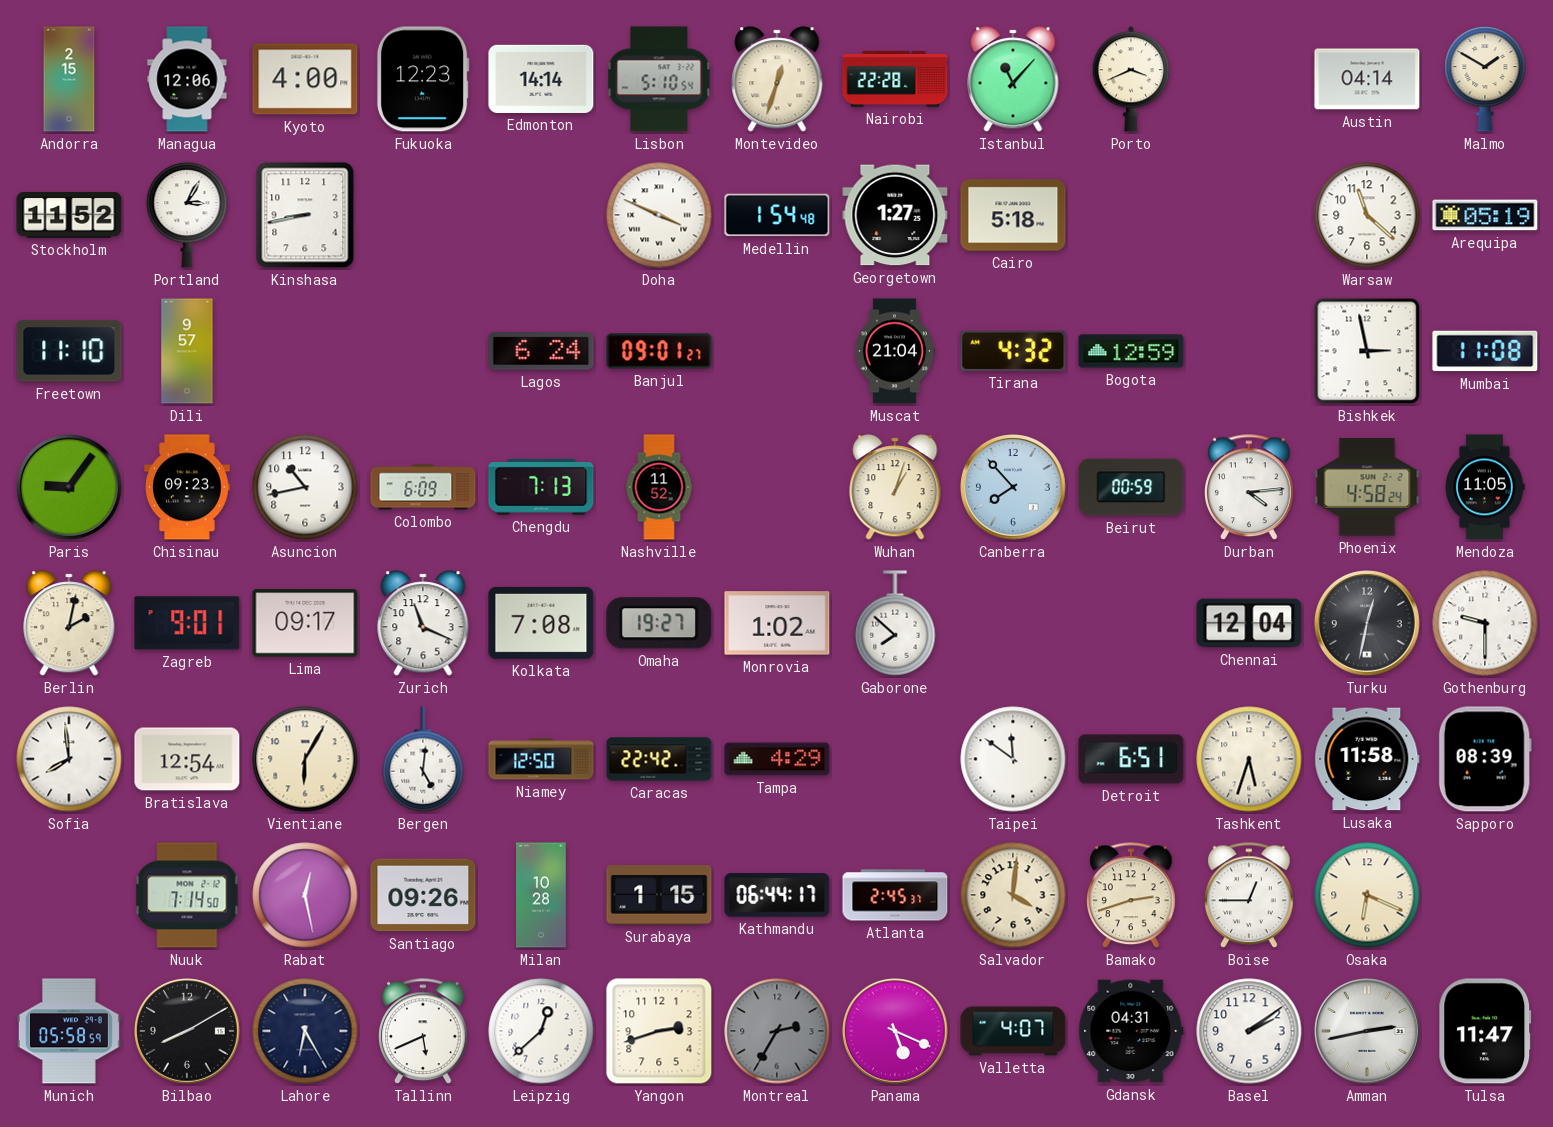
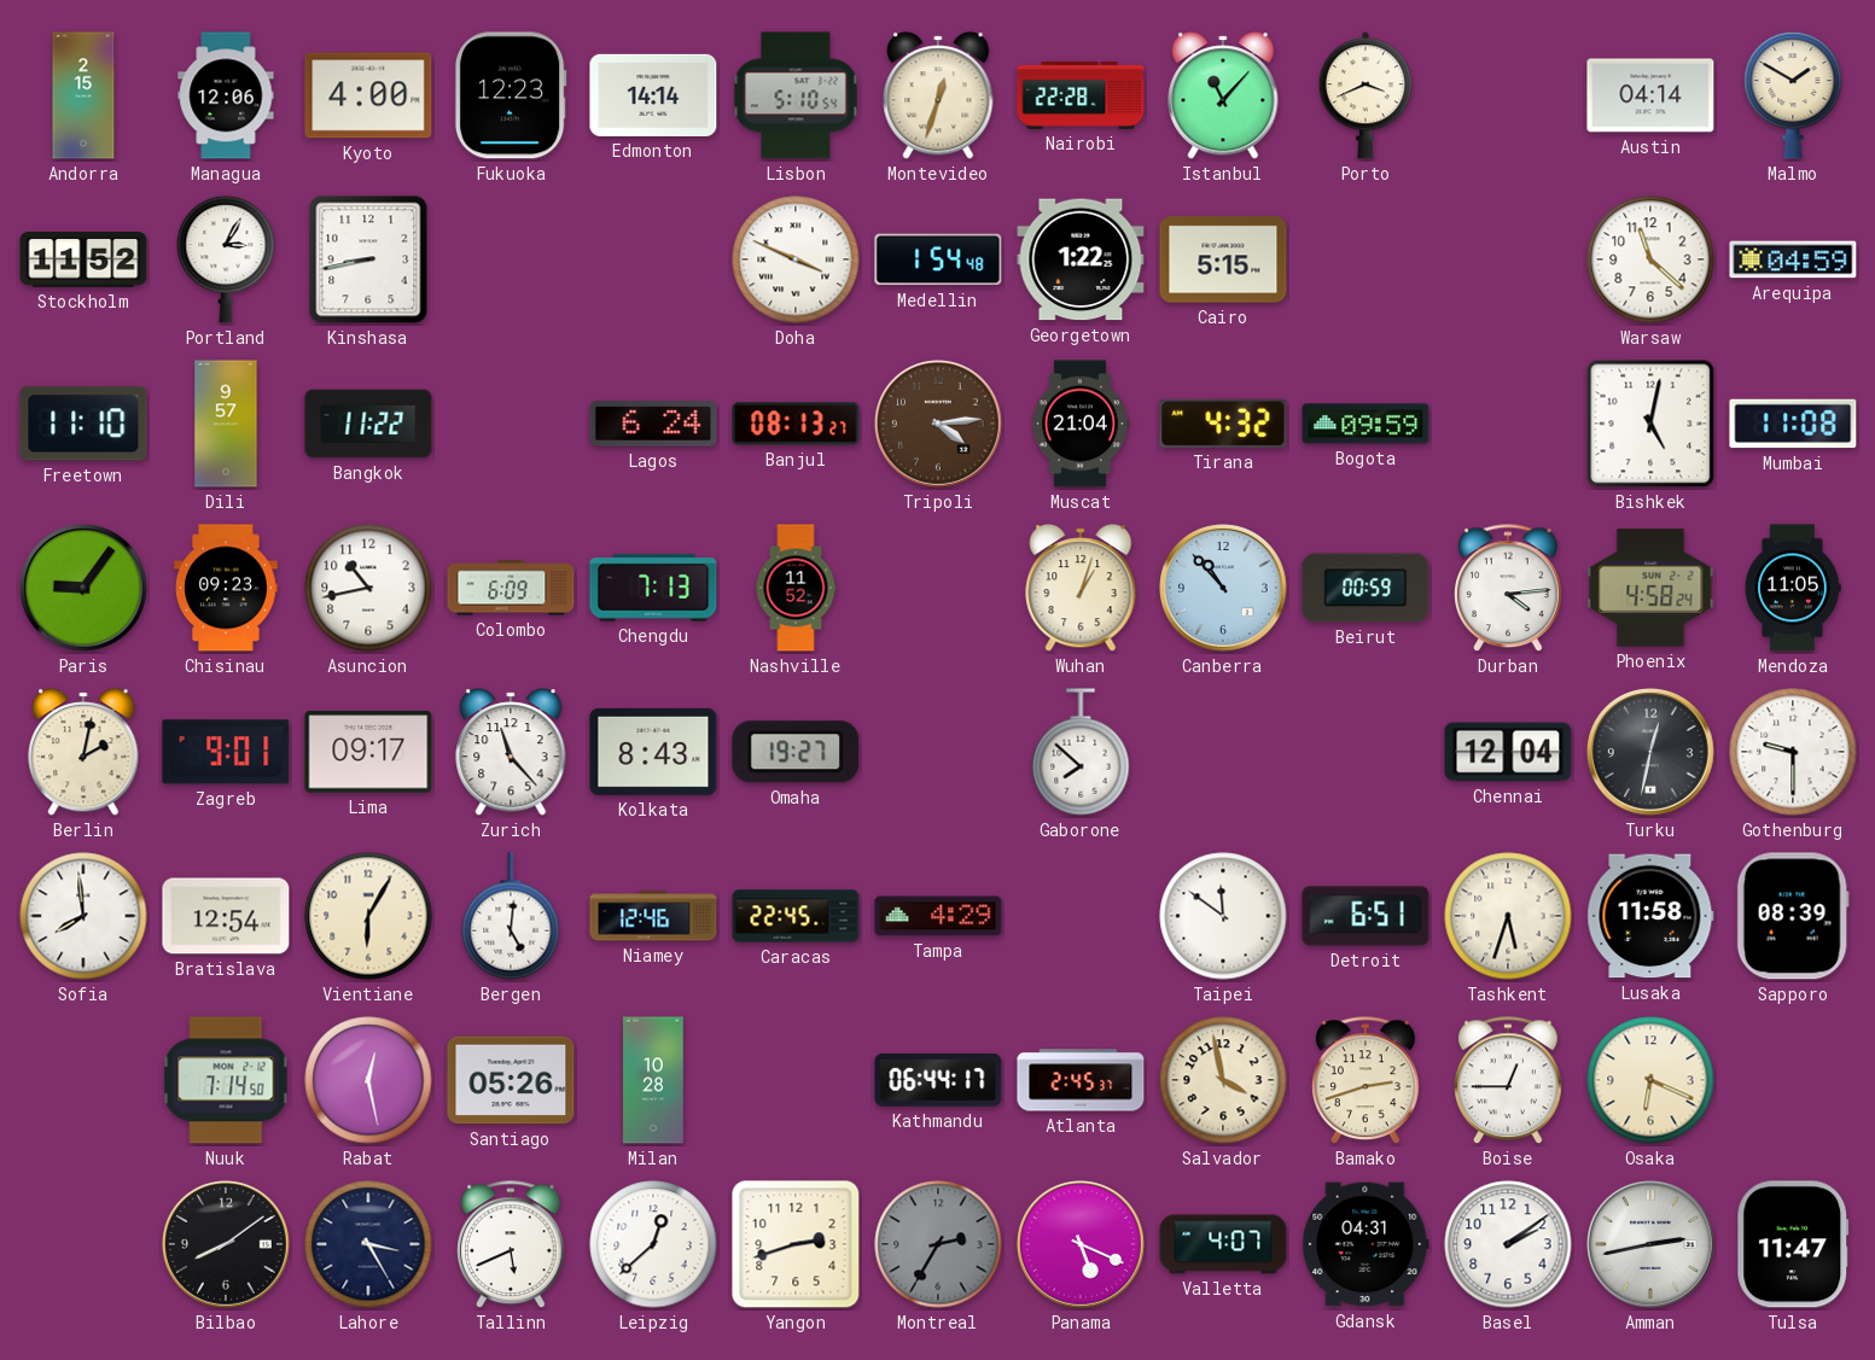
Georgetown: 1:27 -> 1:22 (1081, 259)
Cairo: 5:18 -> 5:15 (1223, 259)
Arequipa: 05:19 -> 04:59 (1793, 259)
Bangkok: none -> 11:22 (368, 424)
Banjul: 09:01 -> 08:13 (796, 424)
Tripoli: none -> 4:14 (939, 425)
Bogota: 12:59 -> 09:59 (1366, 424)
Bishkek: 2:58 -> 5:02 (1650, 424)
Canberra: 7:53 -> 10:53 (1224, 589)
Zurich: 11:19 -> 11:23 (511, 752)
Kolkata: 7:08 -> 8:43 (653, 752)
Monrovia: 1:02 -> none (777, 623)
Niamey: 12:50 -> 12:46 (653, 916)
Caracas: 22:42 -> 22:45 (796, 916)
Santiago: 09:26 -> 05:26 (511, 1080)
Surabaya: 1:15 -> none (659, 895)
Salvador: 4:01 -> 3:58 (1223, 1080)
Munich: 05:58 -> none (69, 1031)
Bilbao: 8:10 -> 8:09 (227, 1245)
Lahore: 6:25 -> 3:25 (368, 1244)
